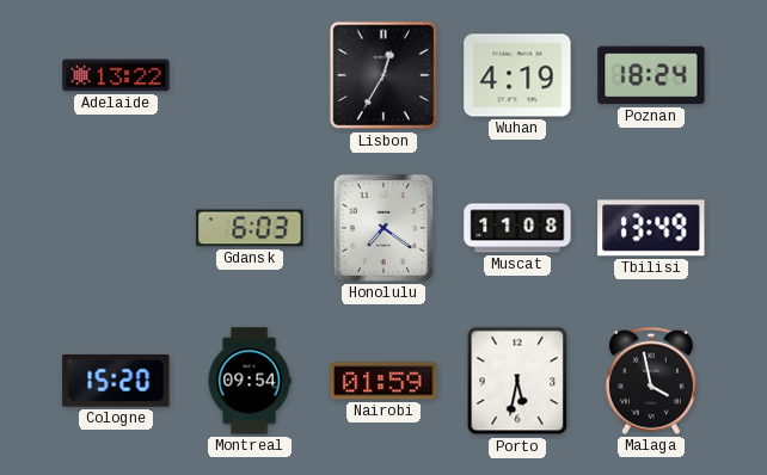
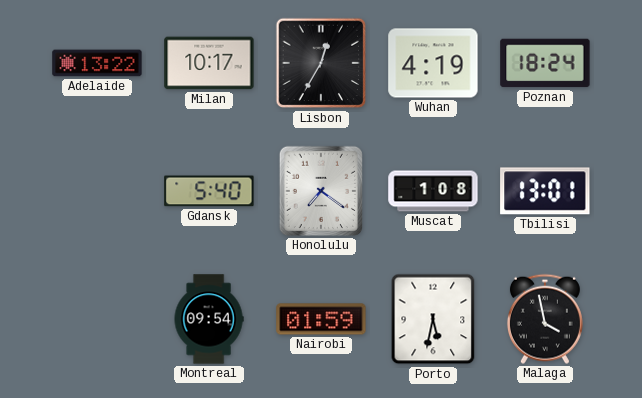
Milan: none -> 10:17 (209, 63)
Gdansk: 6:03 -> 5:40 (209, 191)
Muscat: 11:08 -> 1:08 (433, 191)
Tbilisi: 13:49 -> 13:01 (545, 191)
Cologne: 15:20 -> none (116, 381)
